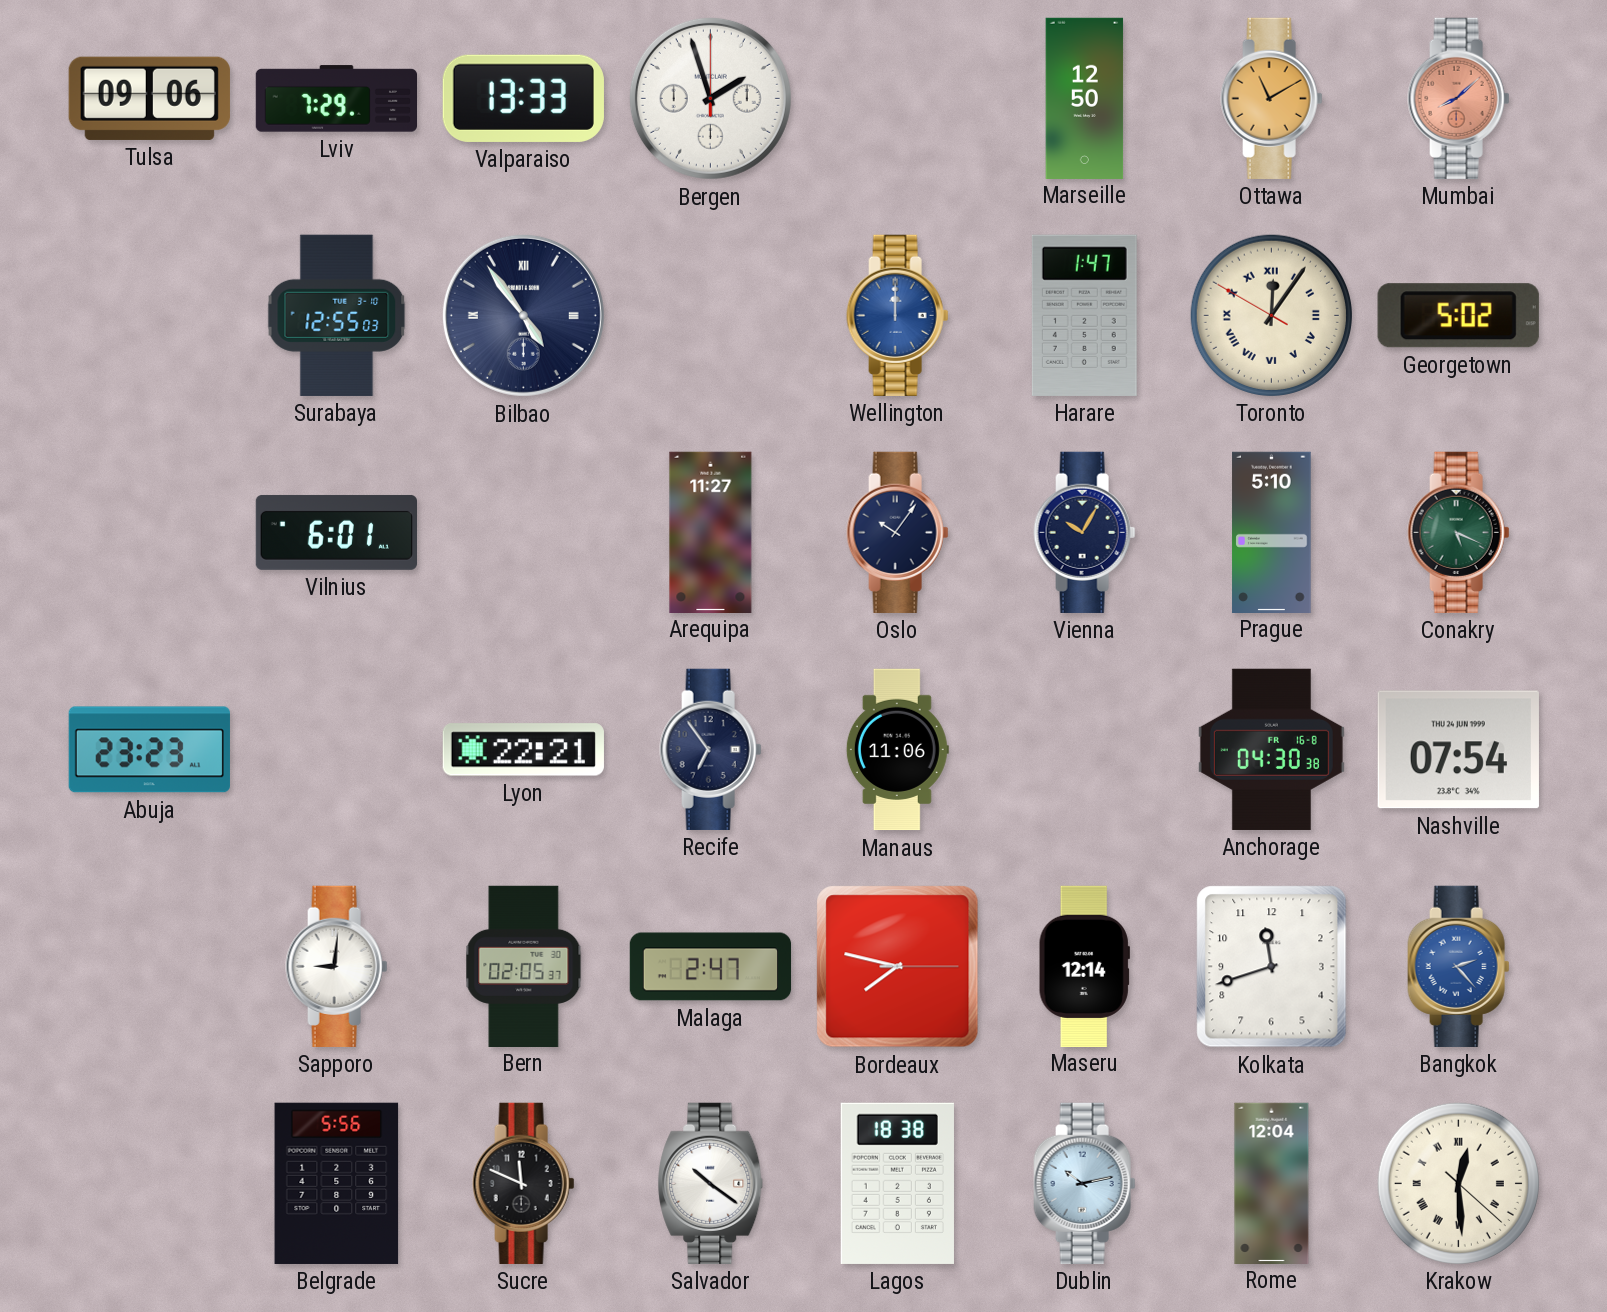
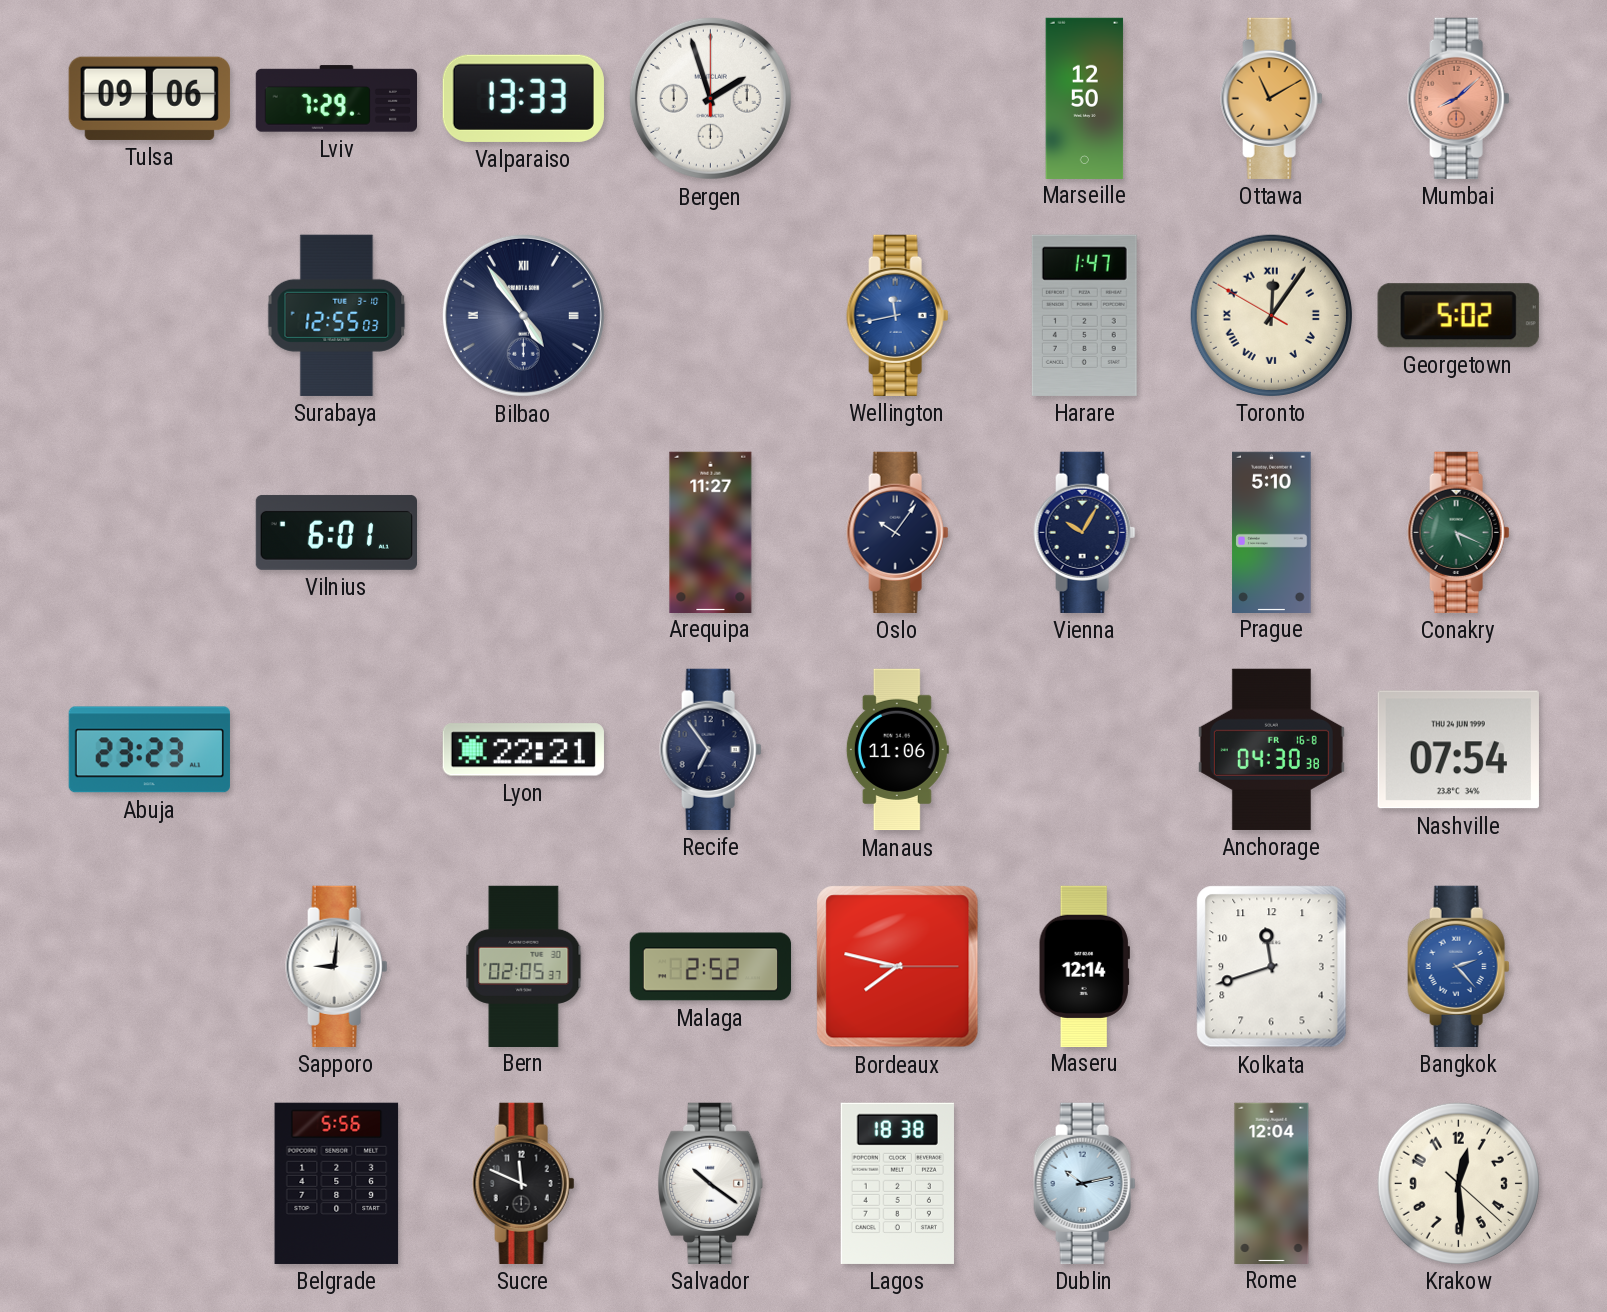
Wellington: 12:00 -> 11:43 (898, 315)
Malaga: 2:47 -> 2:52 (711, 967)
Krakow numerals: Roman -> Arabic (1458, 1183)
